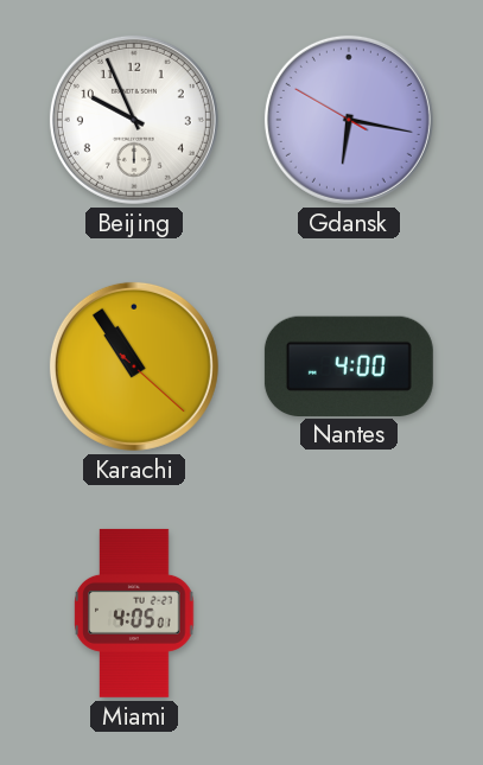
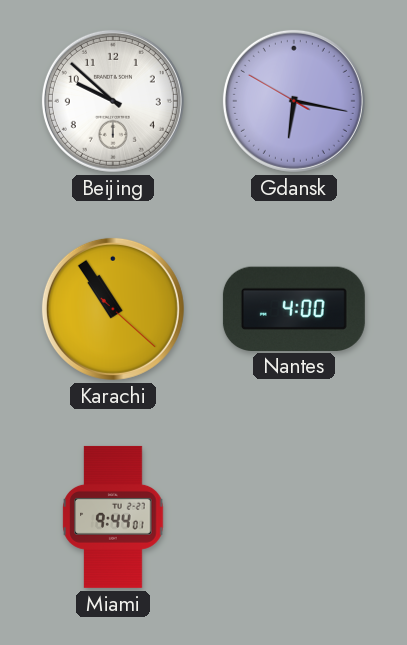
Beijing: 9:56 -> 9:52 (113, 101)
Miami: 4:05 -> 9:44 (113, 517)
